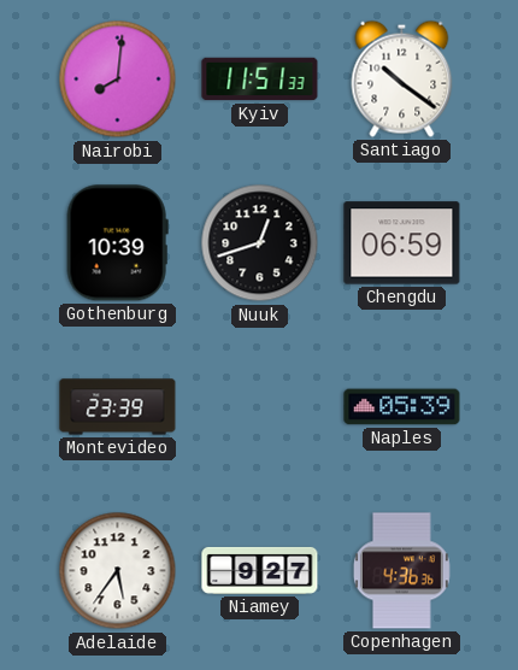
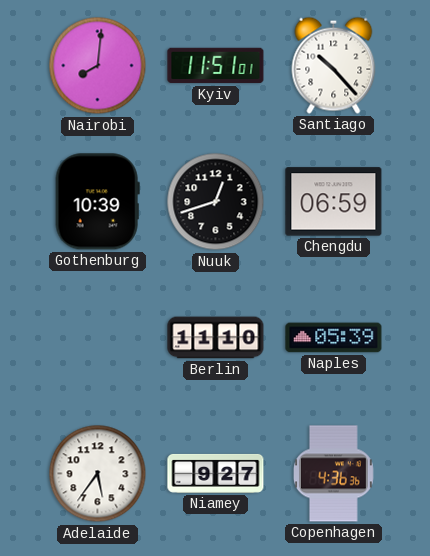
Kyiv: 11:51:33 -> 11:51:01 (216, 66)
Santiago: 10:21 -> 10:23 (334, 65)
Montevideo: 23:39 -> none (118, 407)
Berlin: none -> 11:10 (216, 338)
